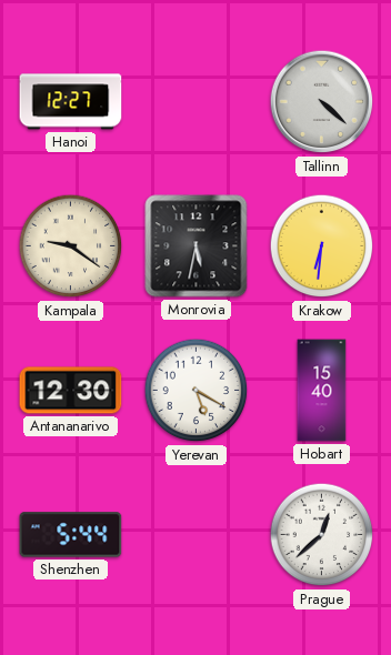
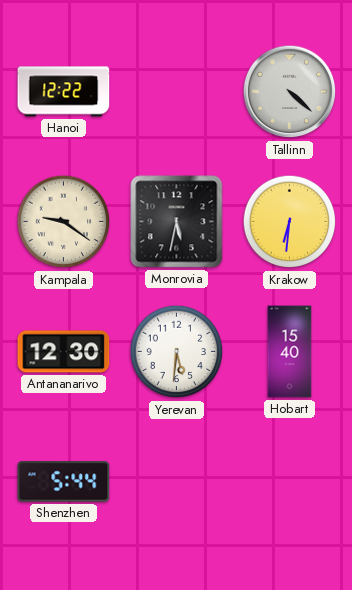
Hanoi: 12:27 -> 12:22 (64, 92)
Yerevan: 5:20 -> 5:31 (177, 352)
Prague: 12:38 -> none (322, 535)
